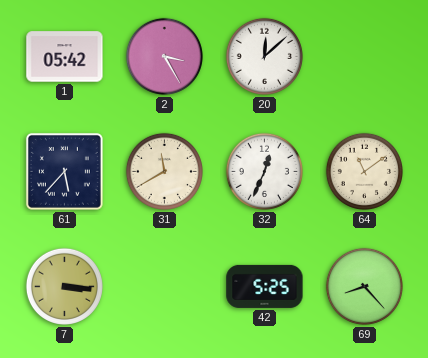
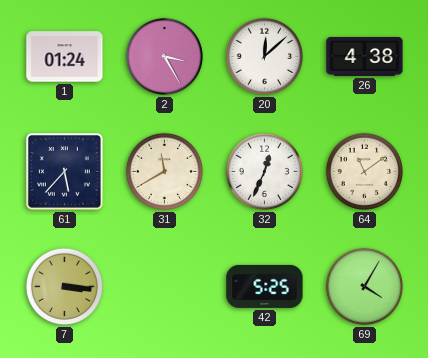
1: 05:42 -> 01:24 (65, 57)
26: none -> 4:38 (365, 57)
69: 8:23 -> 4:05 (364, 286)
